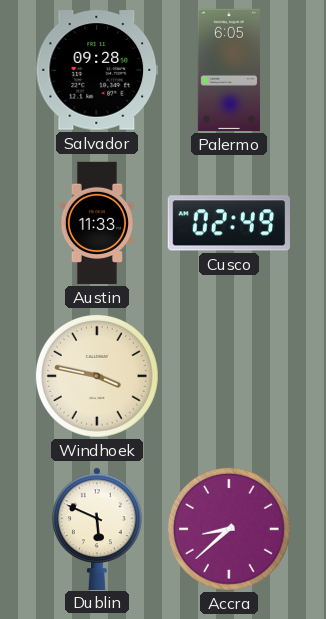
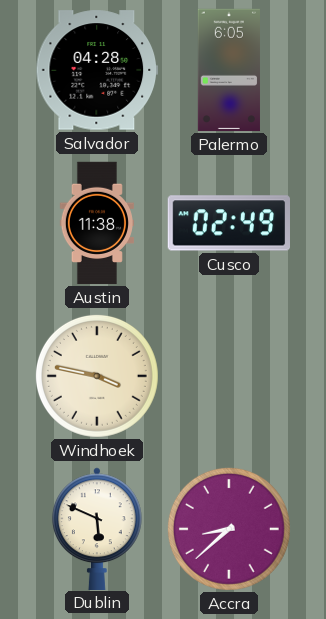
Salvador: 09:28 -> 04:28 (96, 70)
Austin: 11:33 -> 11:38 (97, 223)
